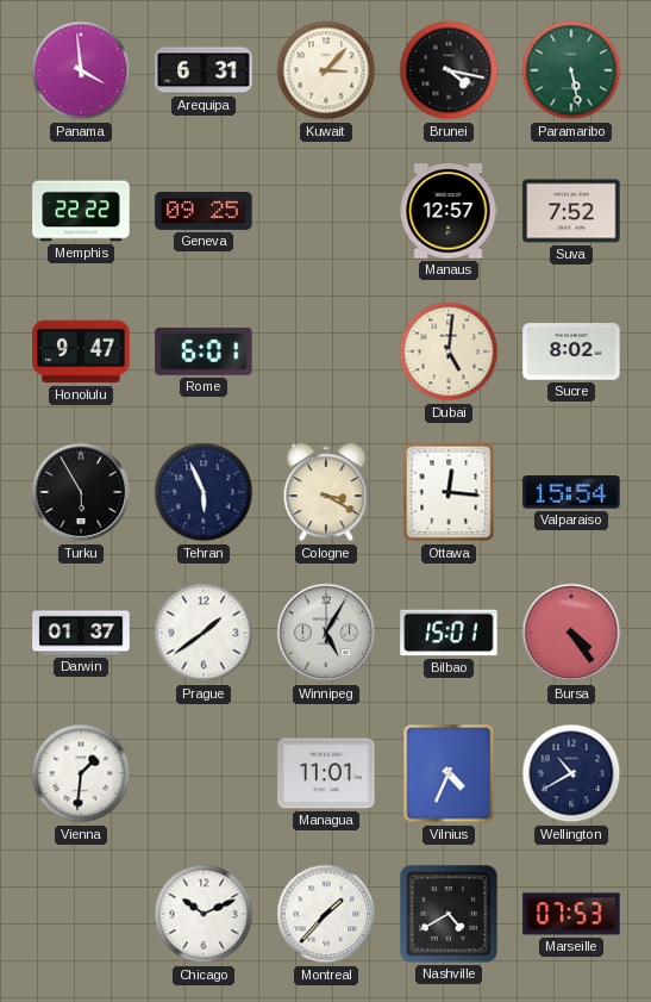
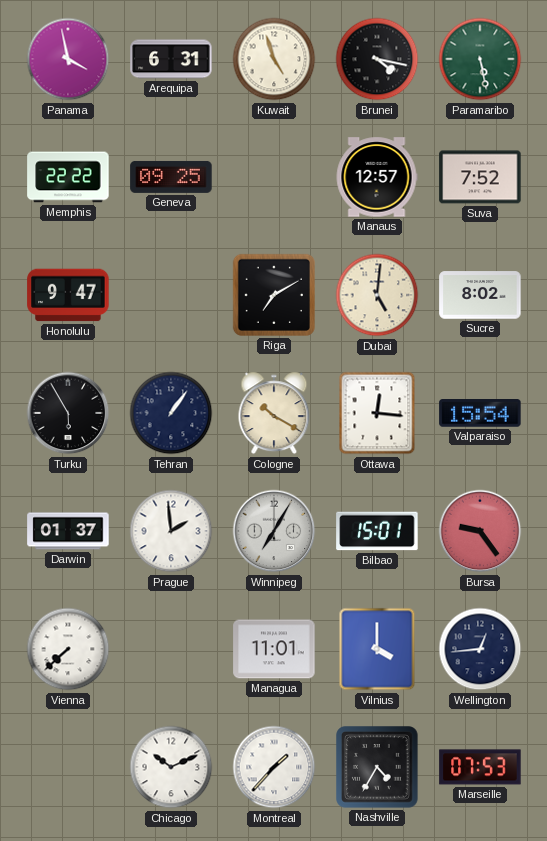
Panama: 3:59 -> 3:58 (68, 59)
Kuwait: 3:07 -> 4:57 (274, 59)
Rome: 6:01 -> none (204, 351)
Riga: none -> 7:10 (274, 295)
Tehran: 5:56 -> 1:06 (171, 413)
Cologne: 3:20 -> 10:20 (274, 413)
Prague: 1:39 -> 1:59 (171, 531)
Winnipeg: 5:05 -> 7:05 (274, 531)
Bursa: 4:24 -> 9:24 (480, 531)
Vienna: 1:31 -> 7:38 (68, 649)
Vilnius: 4:34 -> 4:00 (377, 649)
Wellington: 10:40 -> 12:44 (480, 649)
Nashville: 4:40 -> 4:35 (377, 767)
